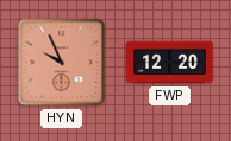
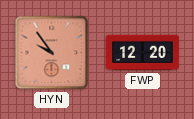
HYN: 9:56 -> 9:54 (52, 53)
